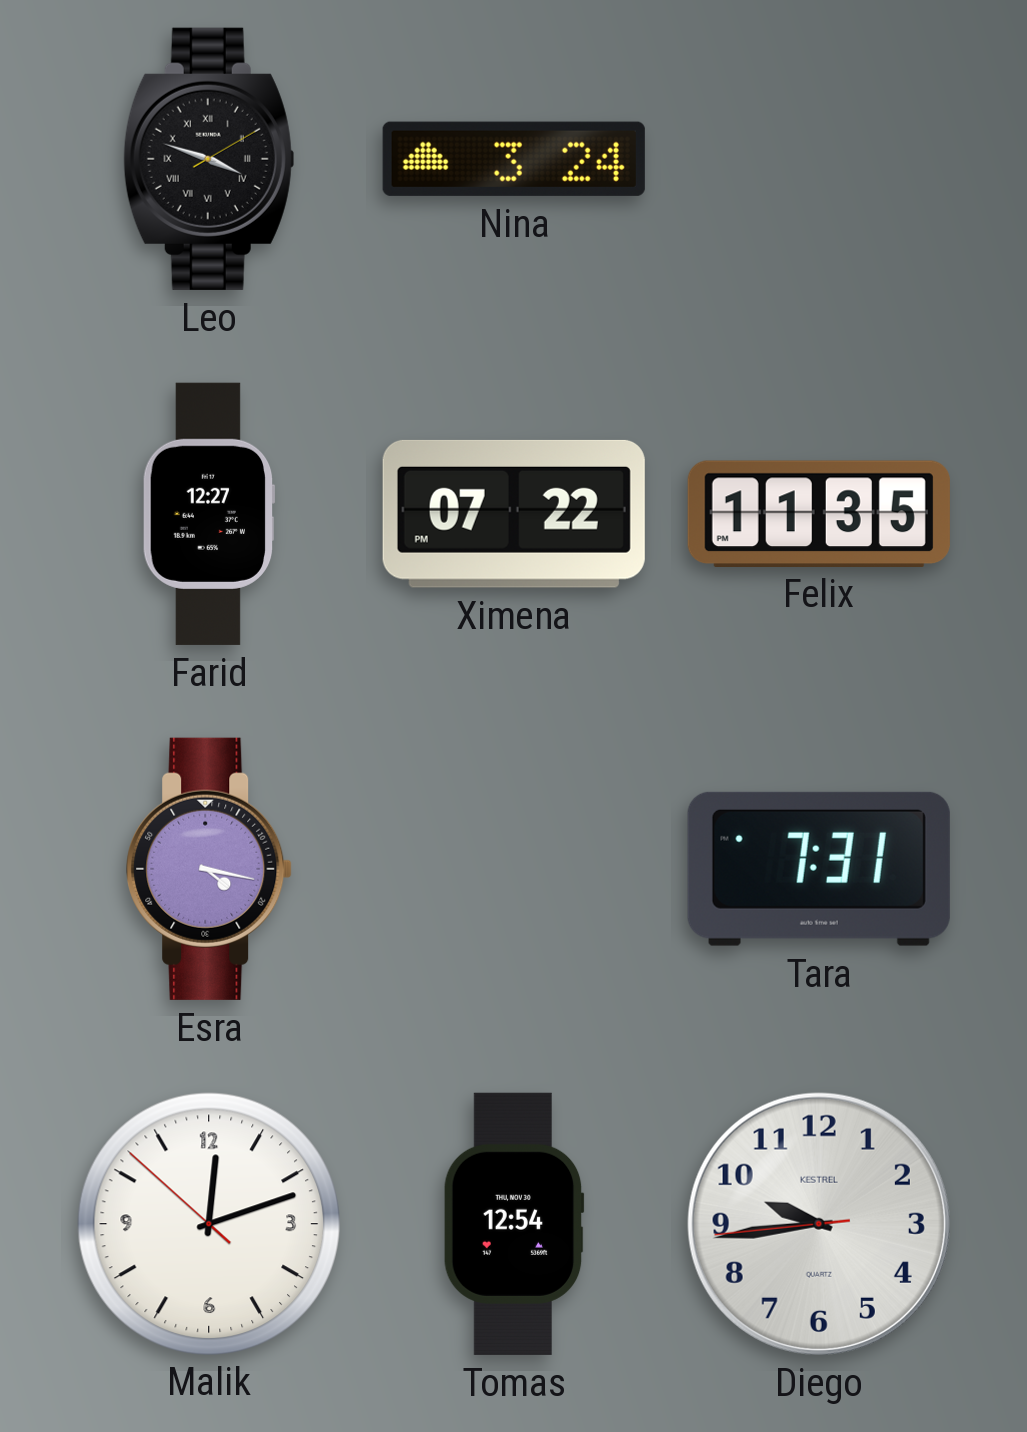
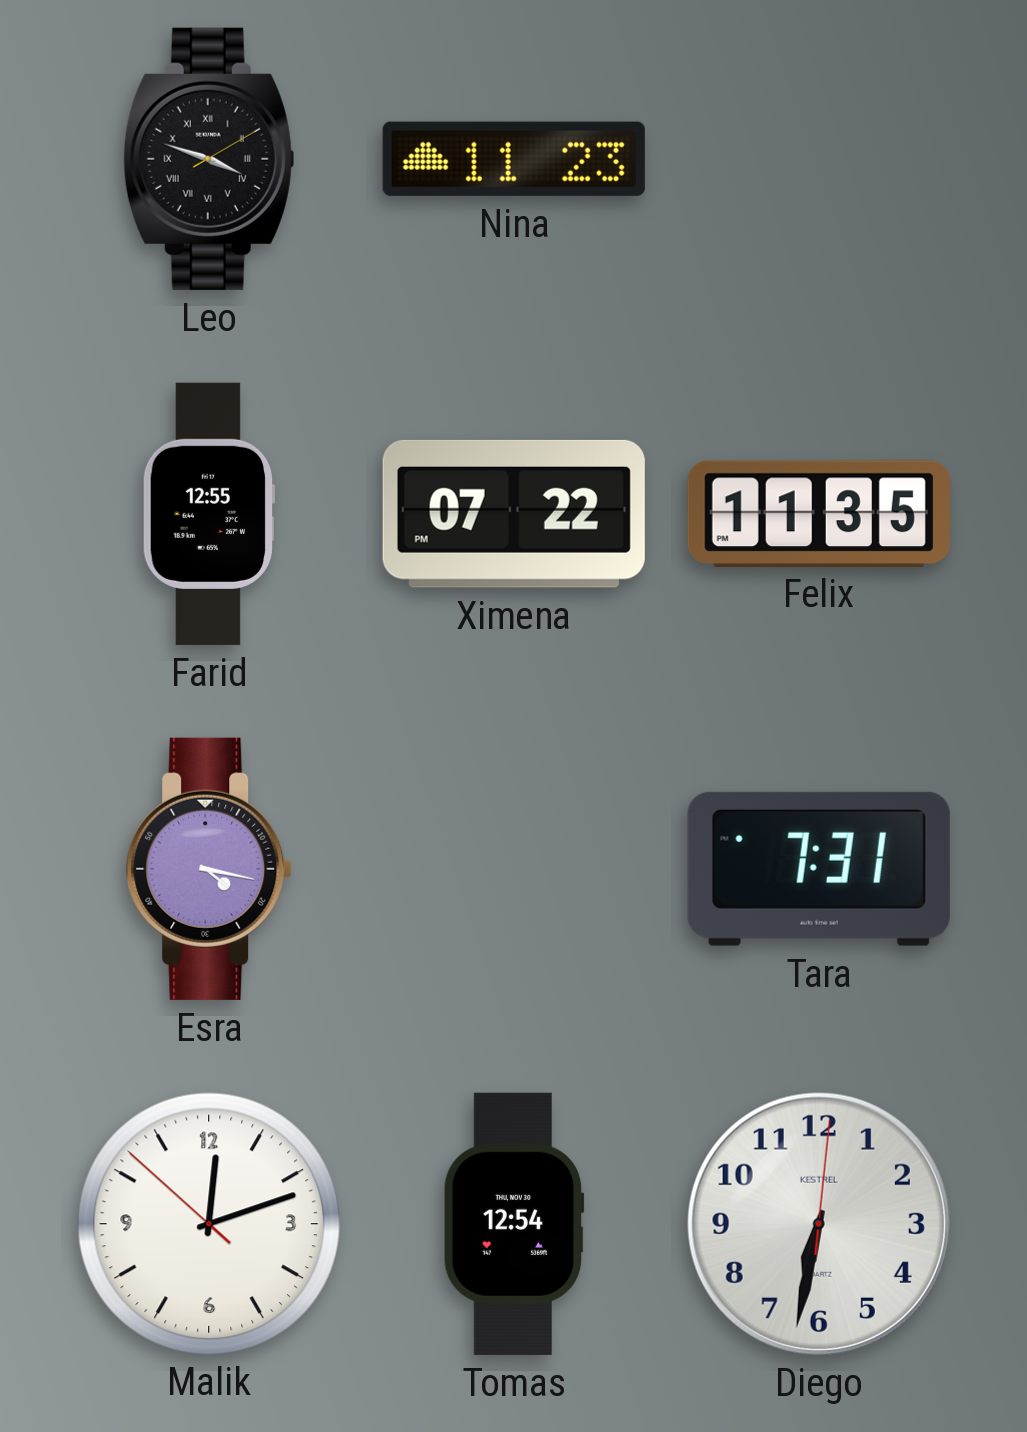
Nina: 3:24 -> 11:23 (514, 159)
Farid: 12:27 -> 12:55 (209, 514)
Diego: 9:43 -> 6:32 (819, 1224)
